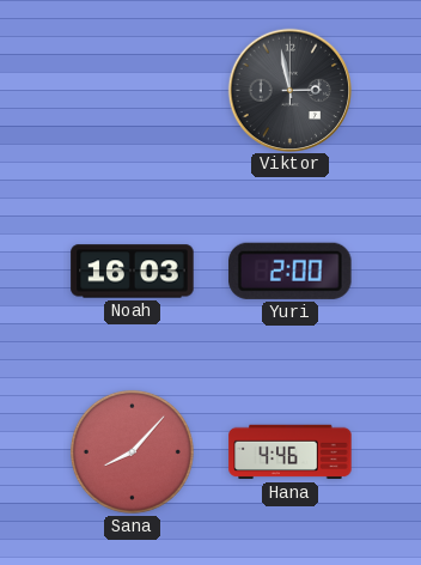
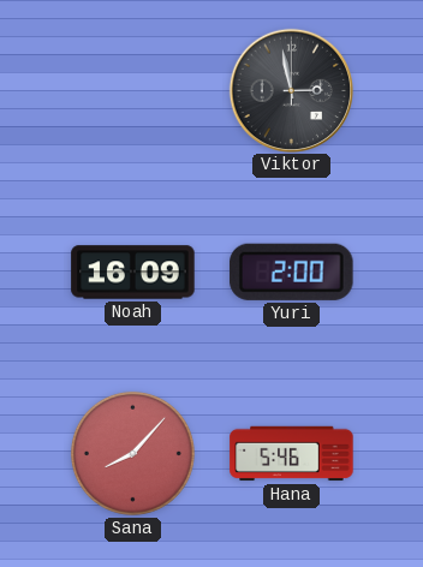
Noah: 16:03 -> 16:09 (133, 273)
Hana: 4:46 -> 5:46 (292, 454)
